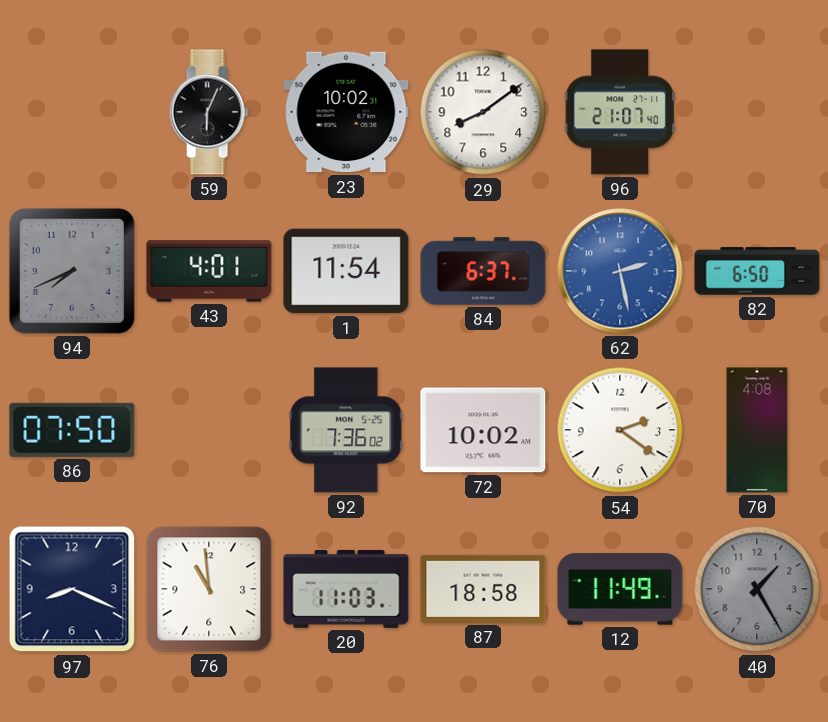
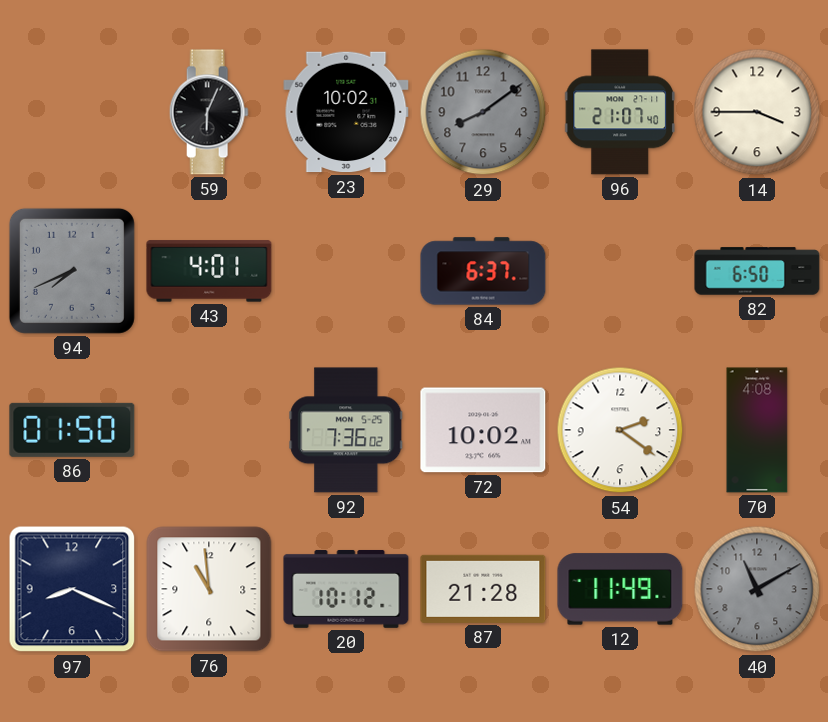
29 dial: white -> grey (483, 112)
14: none -> 3:45 (757, 112)
1: 11:54 -> none (346, 271)
62: 2:28 -> none (620, 271)
86: 07:50 -> 01:50 (72, 430)
20: 11:03 -> 10:12 (346, 589)
87: 18:58 -> 21:28 (483, 589)
40: 1:25 -> 11:10 (757, 589)
